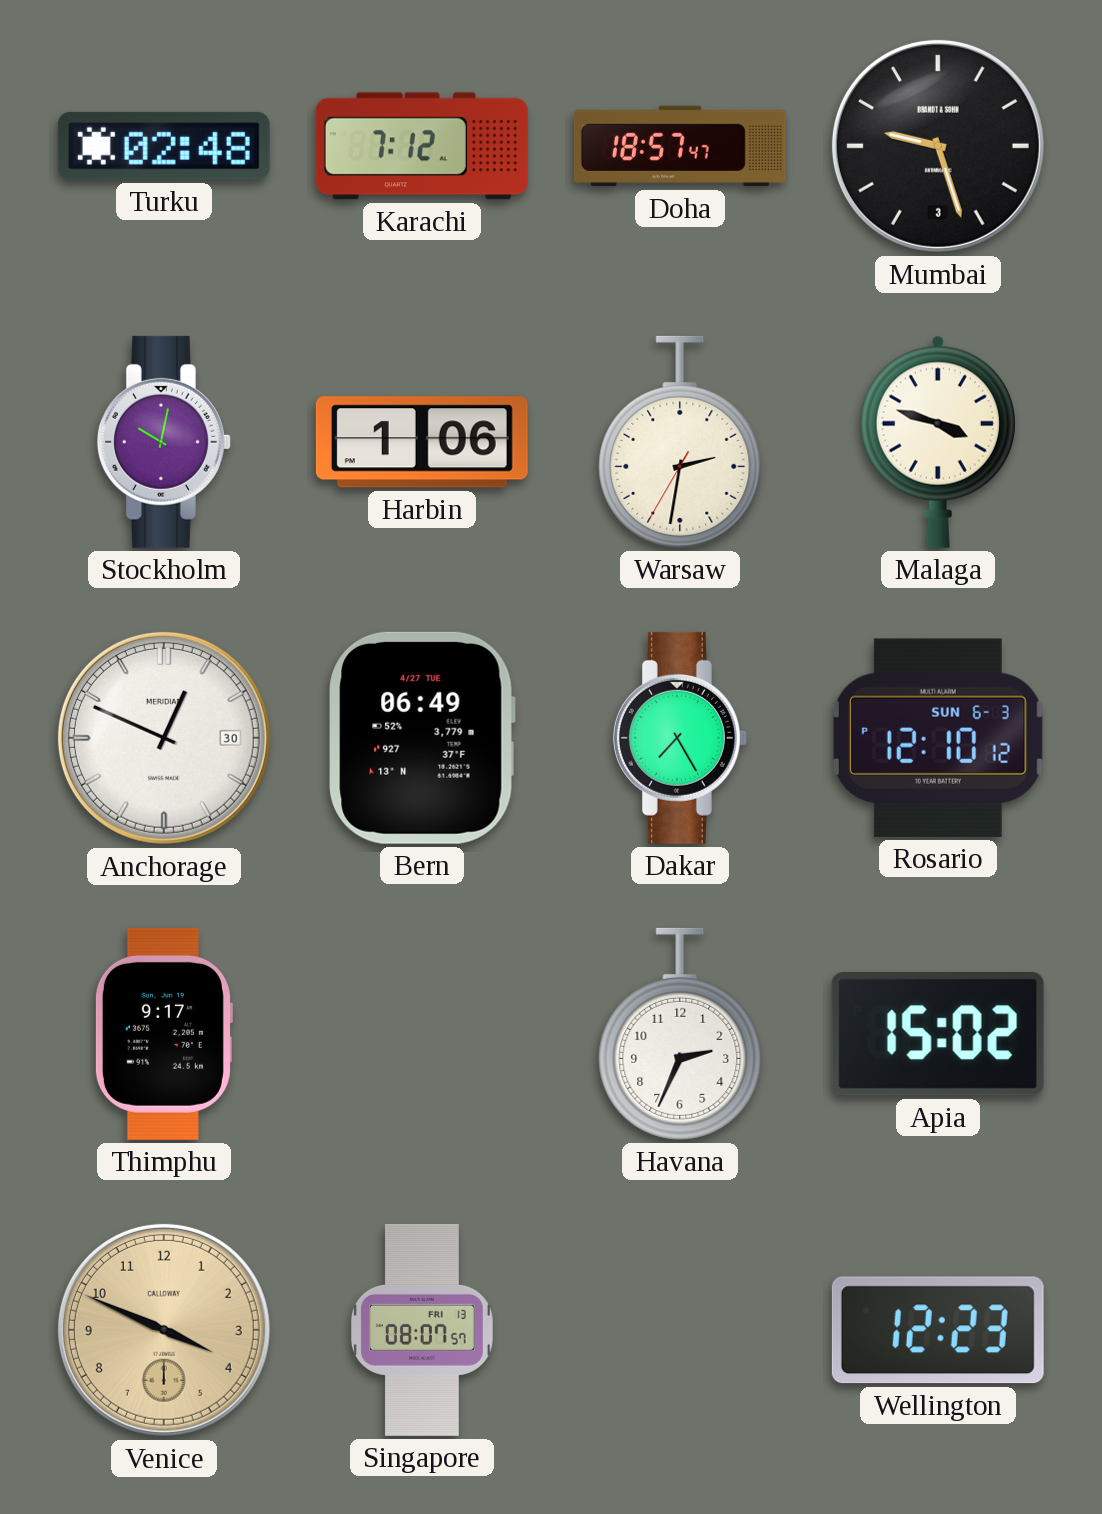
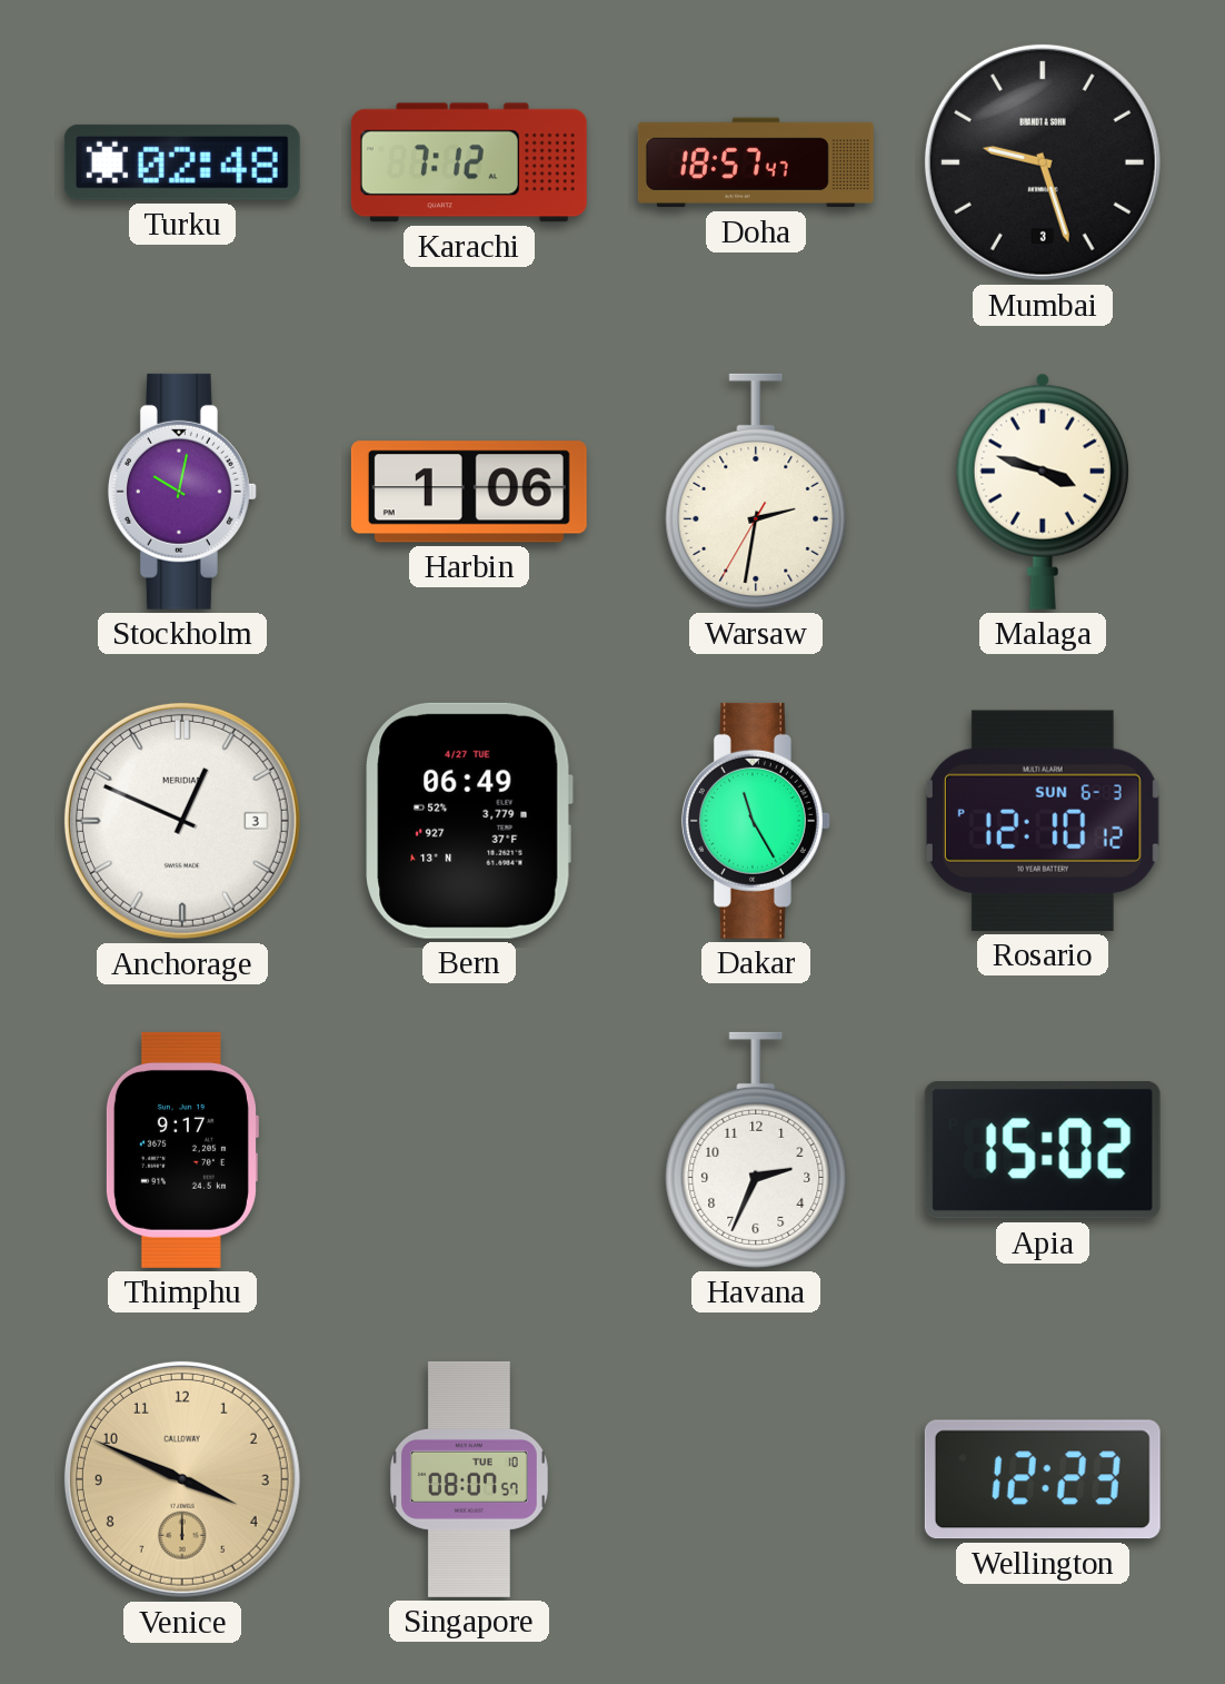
Anchorage date: 30 -> 3 (182, 821)
Dakar: 7:25 -> 11:25 (756, 821)
Singapore date: FRI 13 -> TUE 10 (469, 1479)
